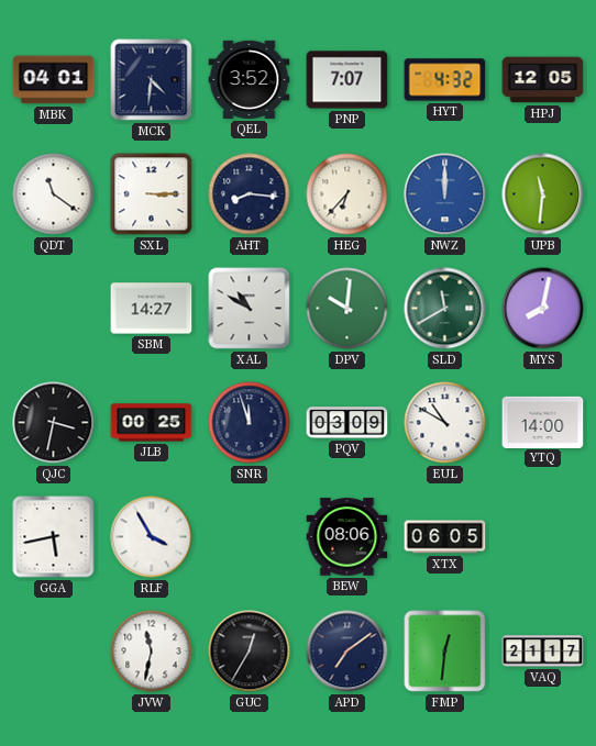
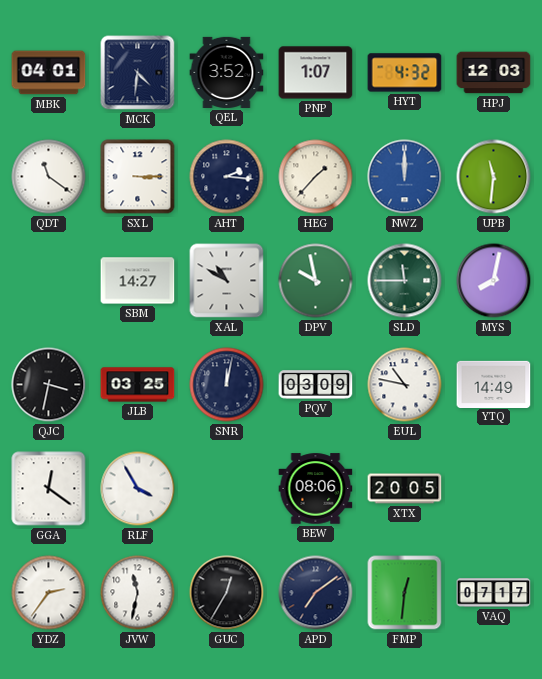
PNP: 7:07 -> 1:07 (316, 73)
HPJ: 12:05 -> 12:03 (494, 73)
AHT: 8:16 -> 2:16 (227, 177)
HEG: 6:37 -> 1:37 (316, 177)
DPV: 10:01 -> 9:58 (316, 281)
SLD: 11:40 -> 11:45 (405, 281)
JLB: 00:25 -> 03:25 (138, 385)
SNR: 11:57 -> 12:02 (227, 385)
EUL: 10:50 -> 10:47 (405, 385)
YTQ: 14:00 -> 14:49 (494, 384)
GGA: 5:43 -> 12:21 (49, 489)
XTX: 06:05 -> 20:05 (405, 489)
YDZ: none -> 2:36 (49, 593)
VAQ: 21:17 -> 07:17 (494, 593)
